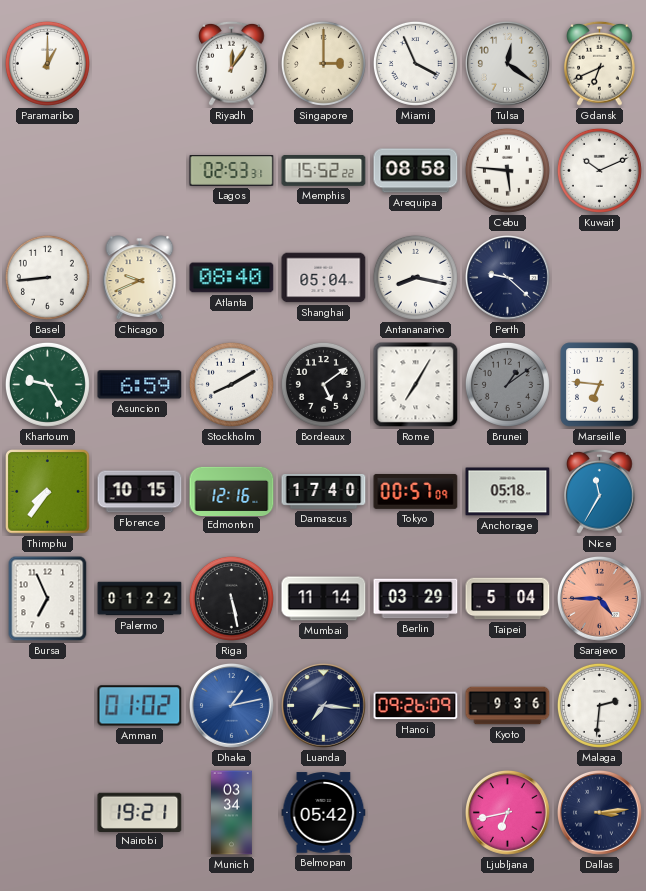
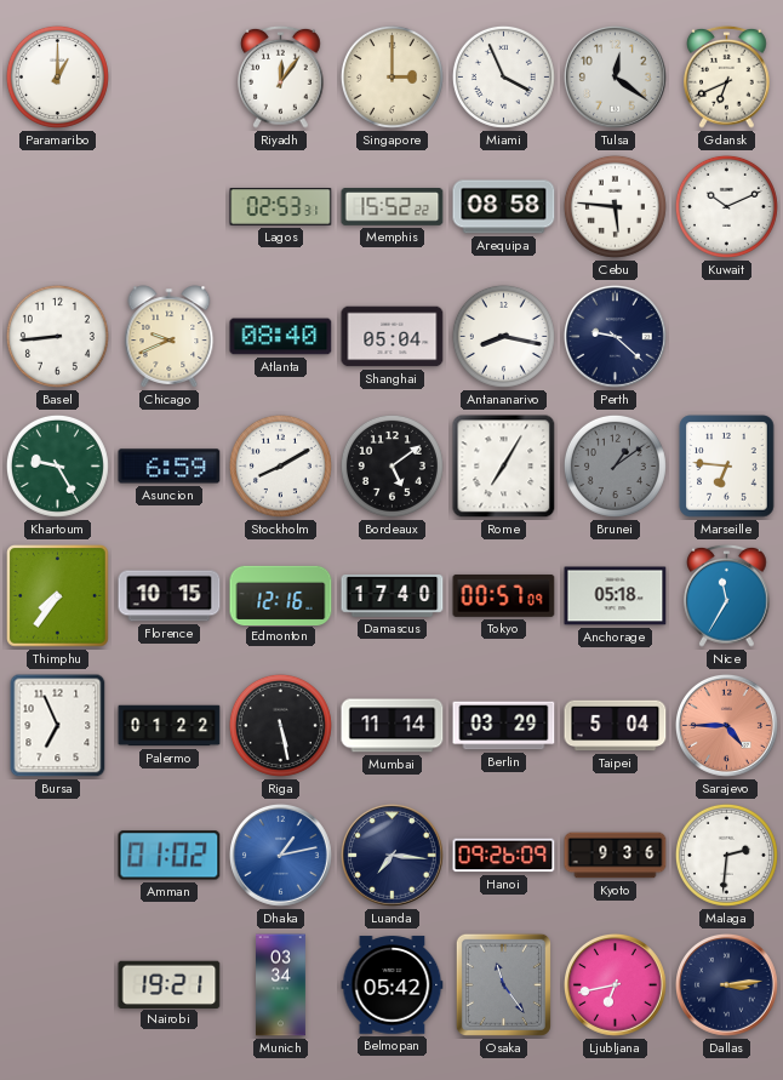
Osaka: none -> 11:24 (503, 984)
